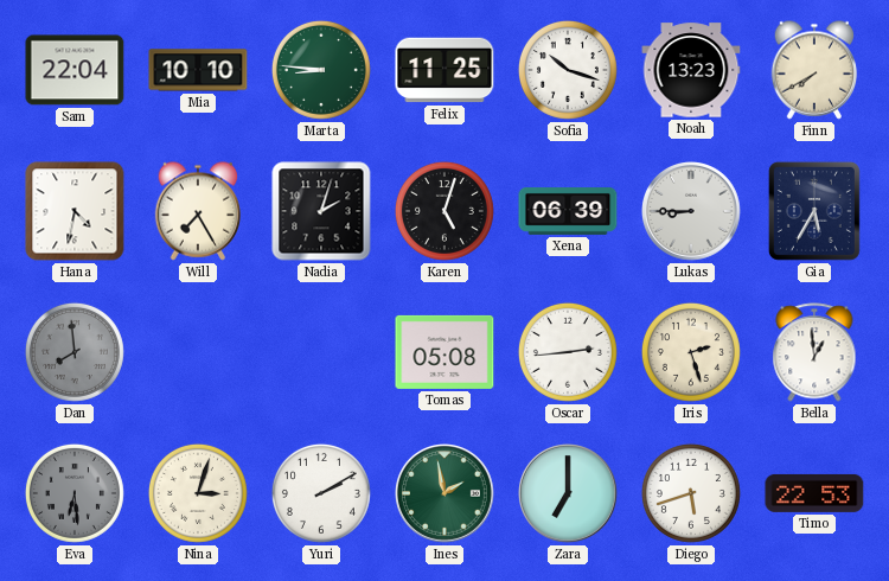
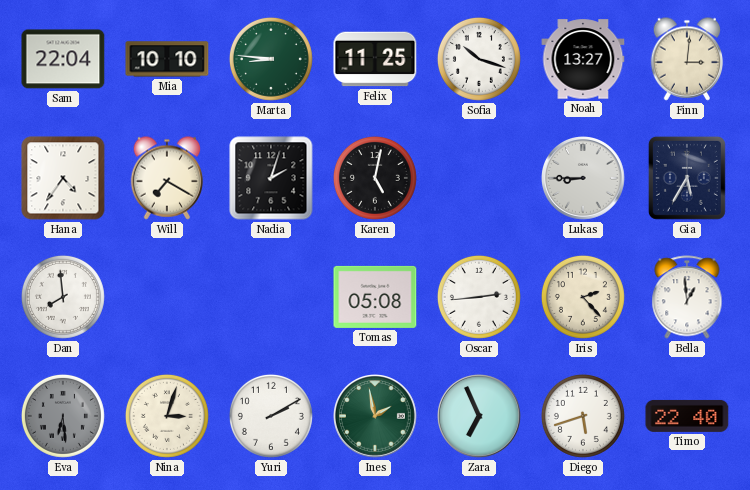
Noah: 13:23 -> 13:27 (583, 59)
Finn: 7:40 -> 3:01 (687, 59)
Hana: 4:32 -> 4:36 (63, 178)
Will: 7:25 -> 7:20 (167, 178)
Karen: 5:03 -> 5:02 (375, 178)
Xena: 06:39 -> none (568, 212)
Dan dial: grey -> white (63, 297)
Iris: 2:27 -> 2:23 (583, 297)
Zara: 7:00 -> 6:56 (480, 417)
Timo: 22:53 -> 22:40 (687, 416)
